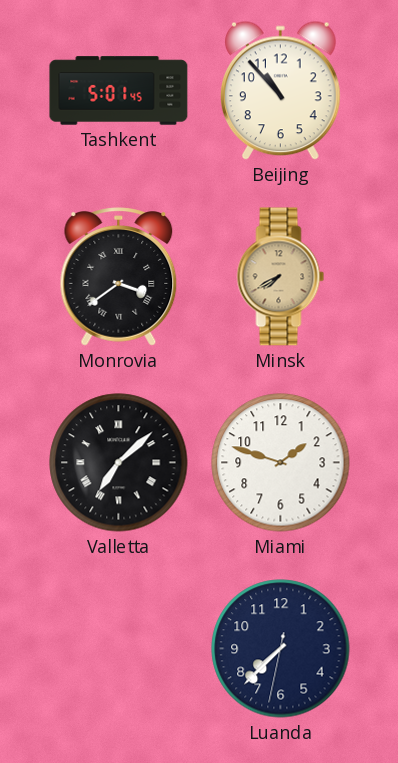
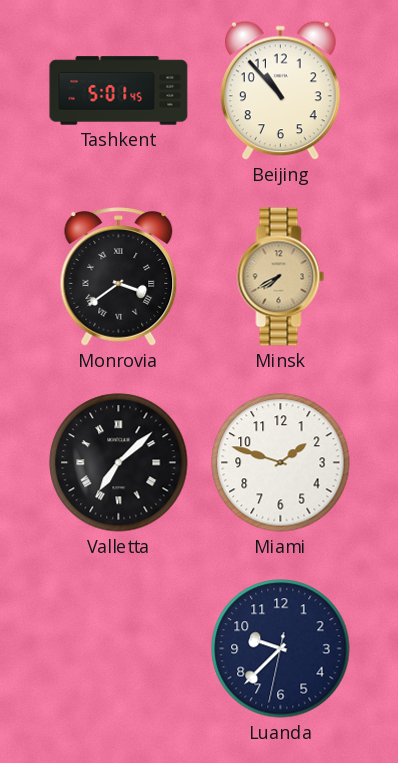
Luanda: 7:37 -> 9:37 (281, 649)
